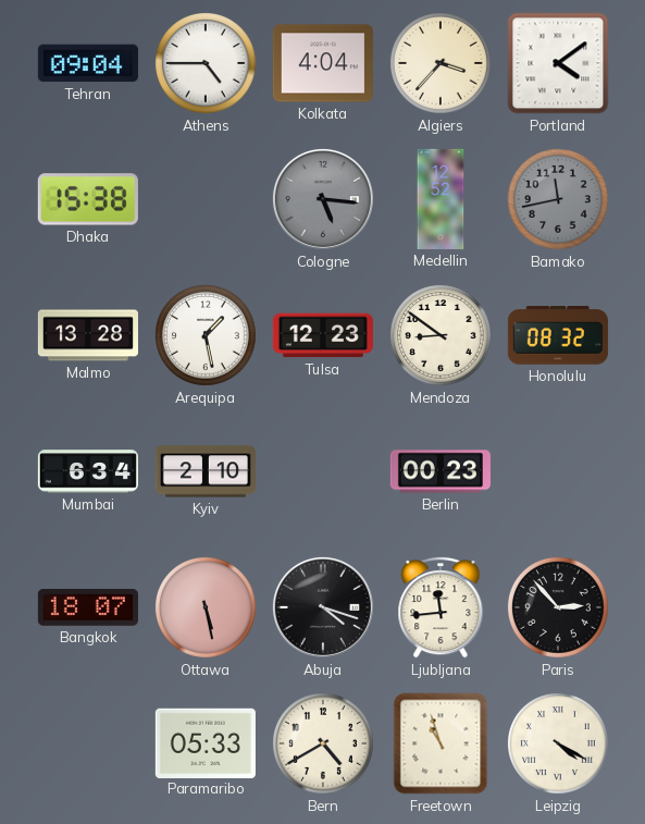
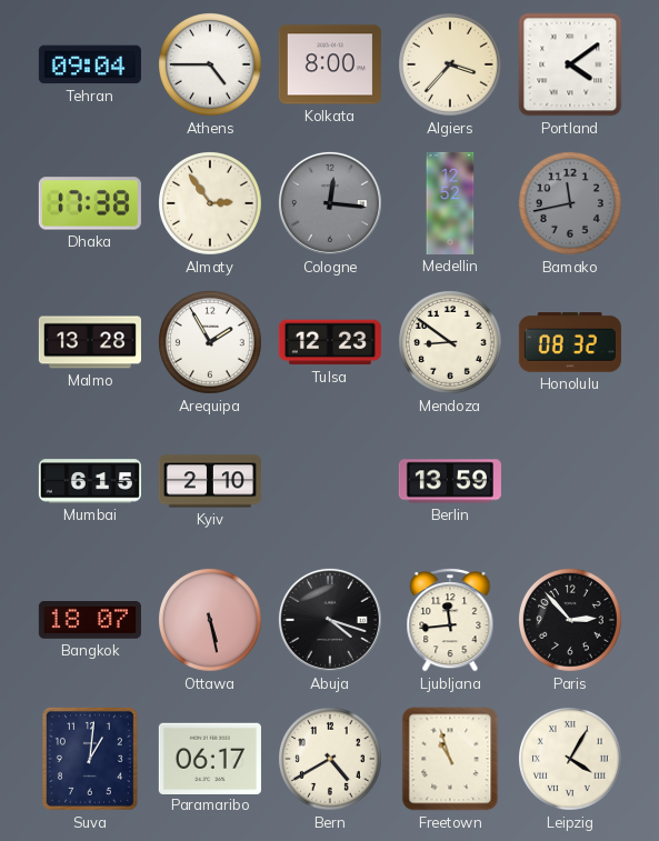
Kolkata: 4:04 -> 8:00 (330, 64)
Dhaka: 15:38 -> 17:38 (90, 203)
Almaty: none -> 2:54 (211, 204)
Cologne: 5:16 -> 12:16 (330, 203)
Arequipa: 1:28 -> 1:55 (211, 343)
Mumbai: 6:34 -> 6:15 (90, 481)
Berlin: 00:23 -> 13:59 (450, 481)
Suva: none -> 1:01 (90, 759)
Paramaribo: 05:33 -> 06:17 (210, 758)
Leipzig: 4:20 -> 4:05 (571, 760)
